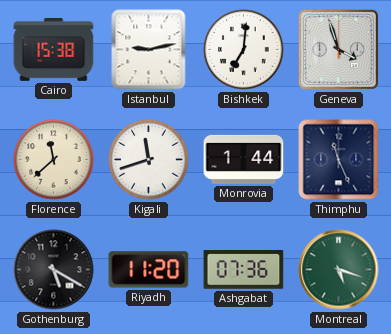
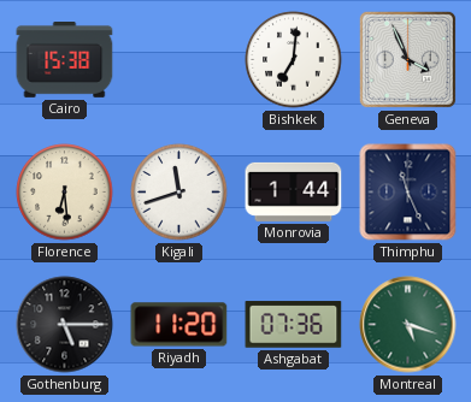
Istanbul: 9:13 -> none (149, 50)
Geneva: 3:57 -> 3:56 (407, 59)
Florence: 11:38 -> 6:29 (65, 193)
Gothenburg: 5:20 -> 5:15 (65, 325)
